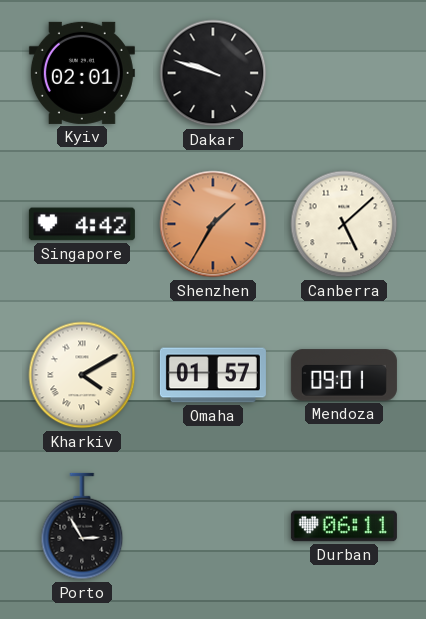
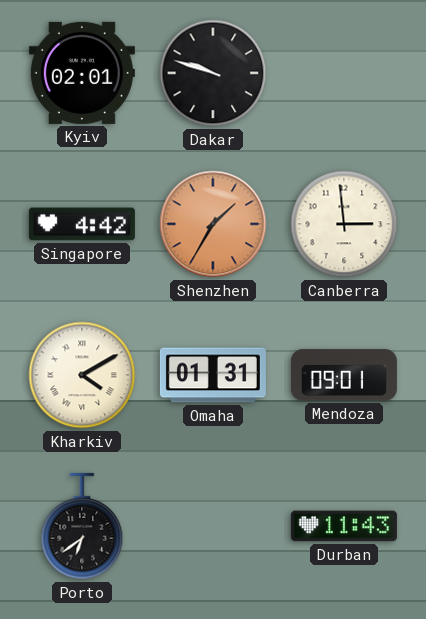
Canberra: 5:08 -> 2:59 (344, 224)
Omaha: 01:57 -> 01:31 (213, 375)
Porto: 2:55 -> 6:39 (82, 526)
Durban: 06:11 -> 11:43 (344, 526)
